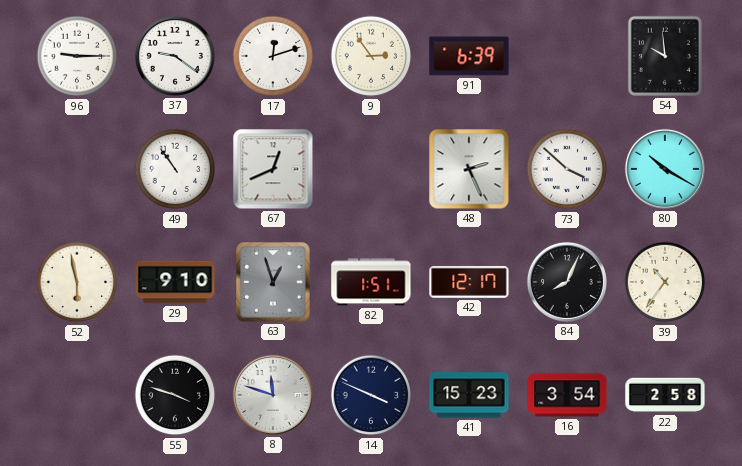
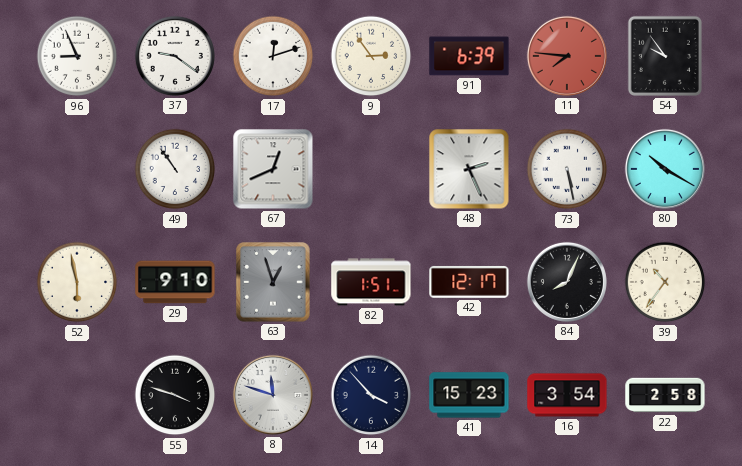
96: 9:15 -> 8:56 (77, 56)
11: none -> 7:46 (567, 56)
54: 9:59 -> 9:54 (665, 56)
73: 3:52 -> 5:28 (567, 169)
14: 3:49 -> 3:53 (371, 395)
